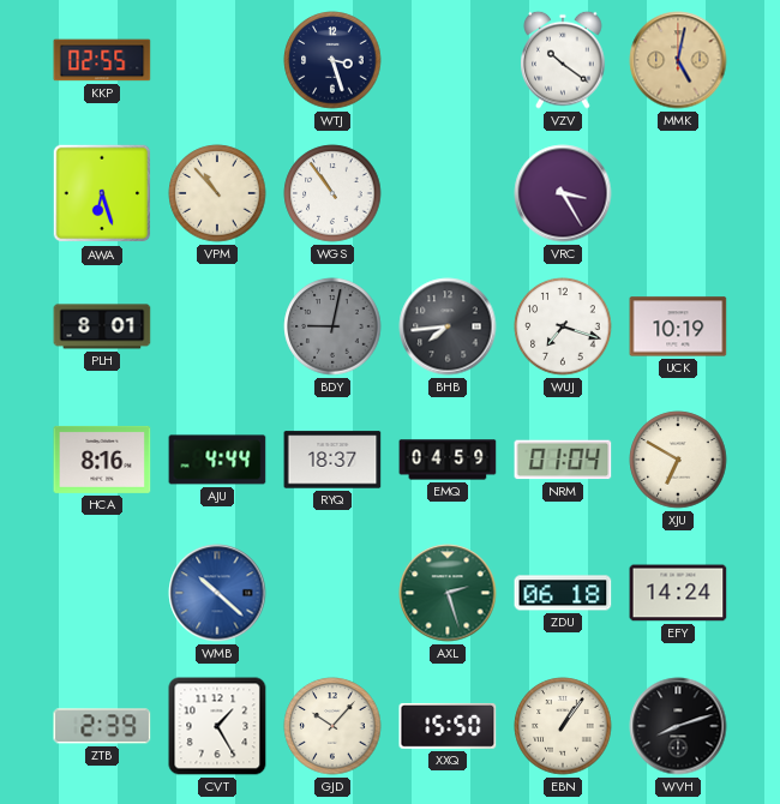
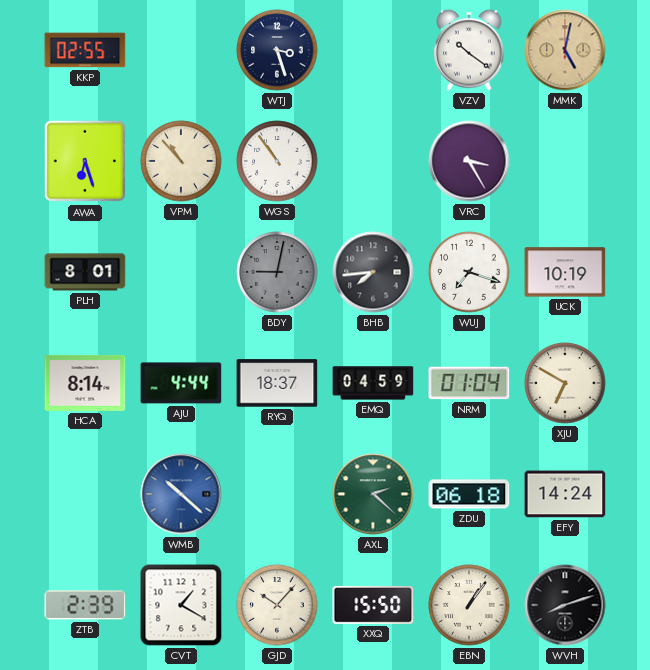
HCA: 8:16 -> 8:14 (85, 383)
AXL: 2:27 -> 2:22 (373, 494)
CVT: 1:25 -> 1:20 (181, 605)
